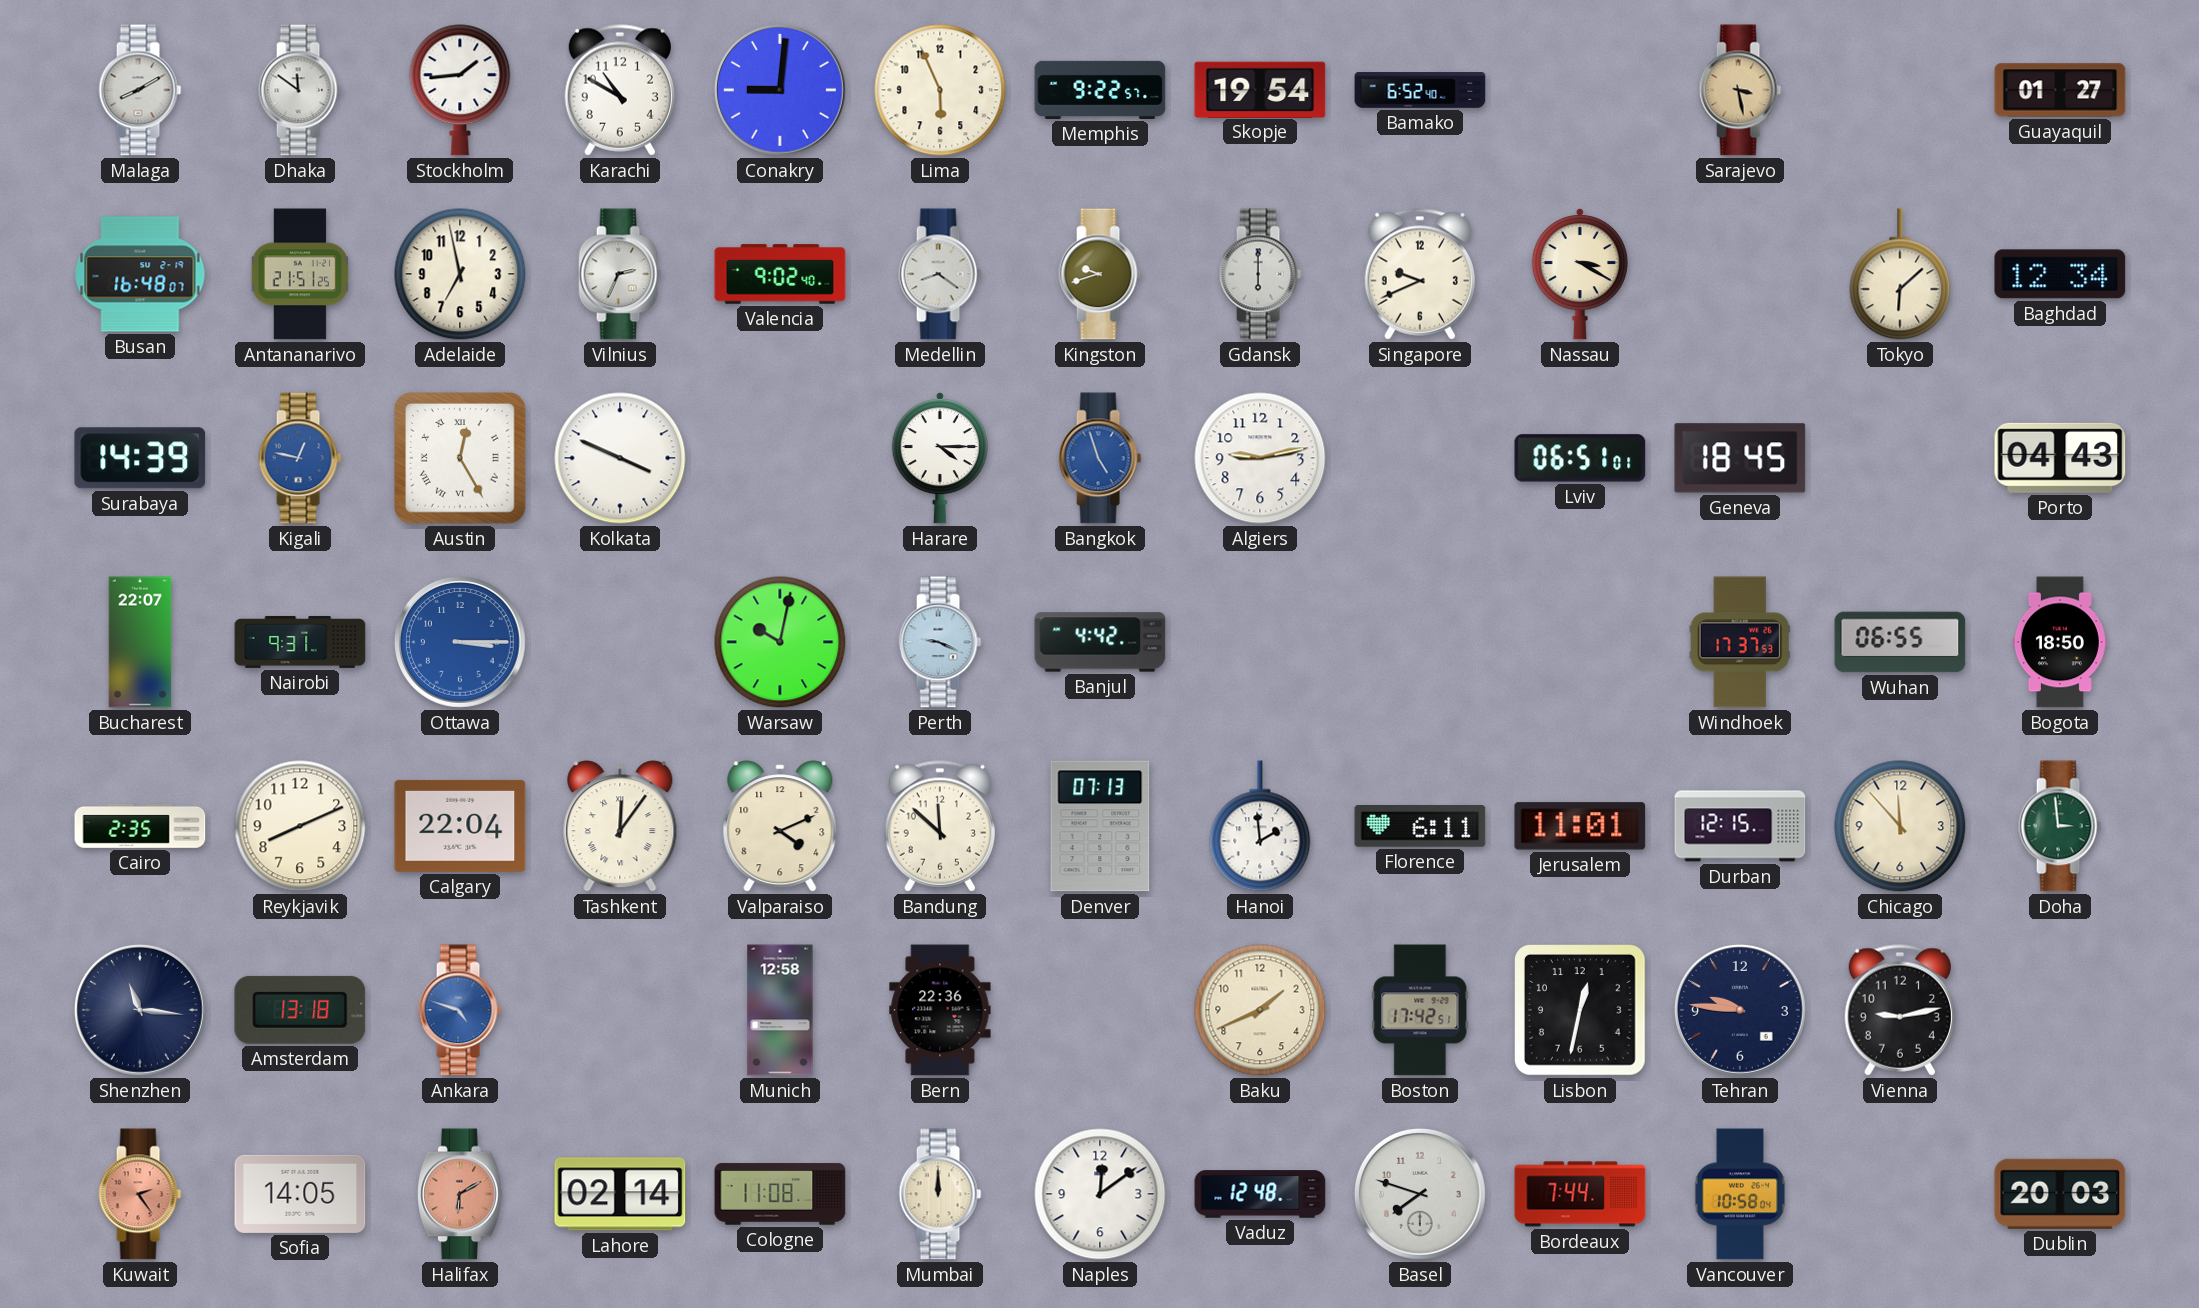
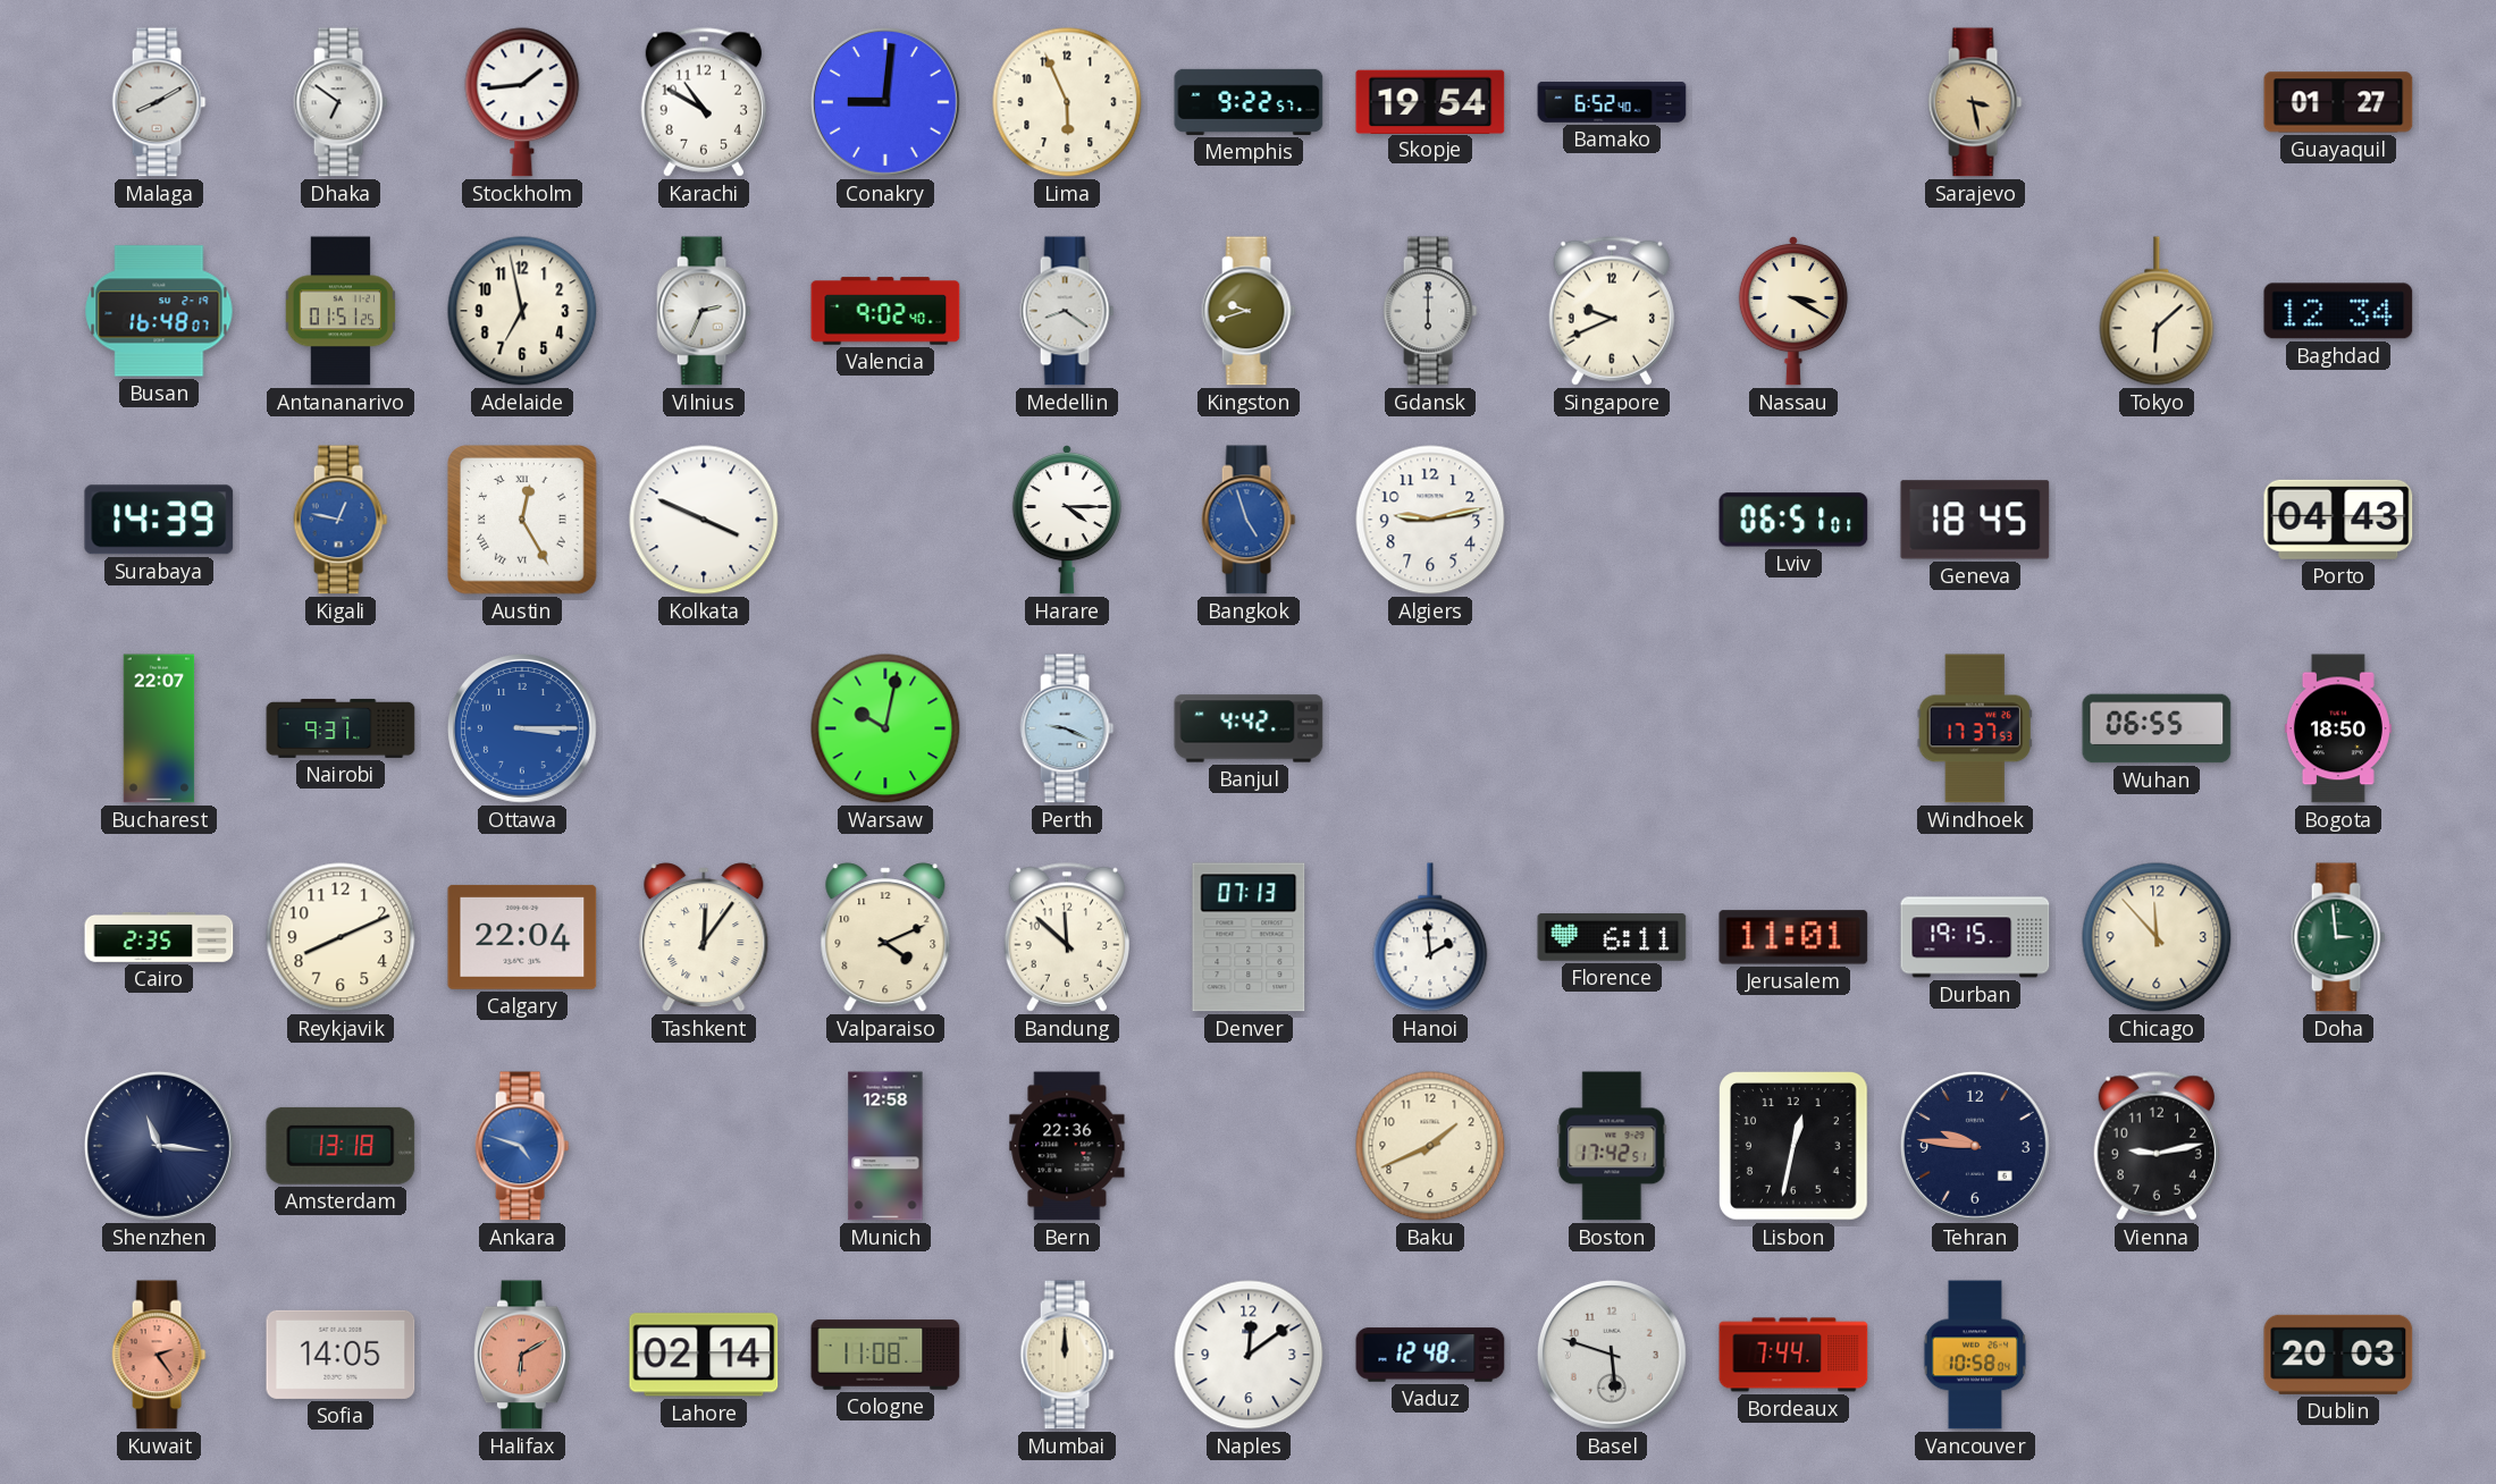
Dhaka: 11:51 -> 6:51 (341, 102)
Antananarivo: 21:51 -> 01:51 (339, 311)
Durban: 12:15 -> 19:15 (1975, 937)
Basel: 7:48 -> 5:48 (1613, 1356)
